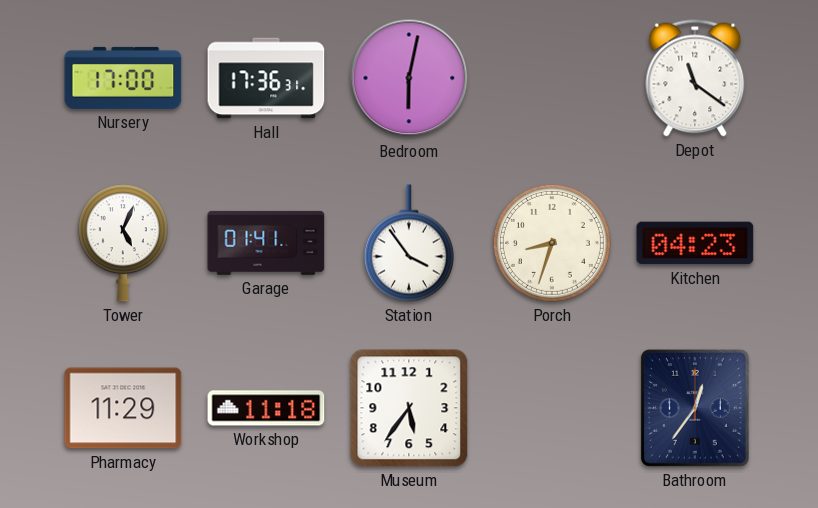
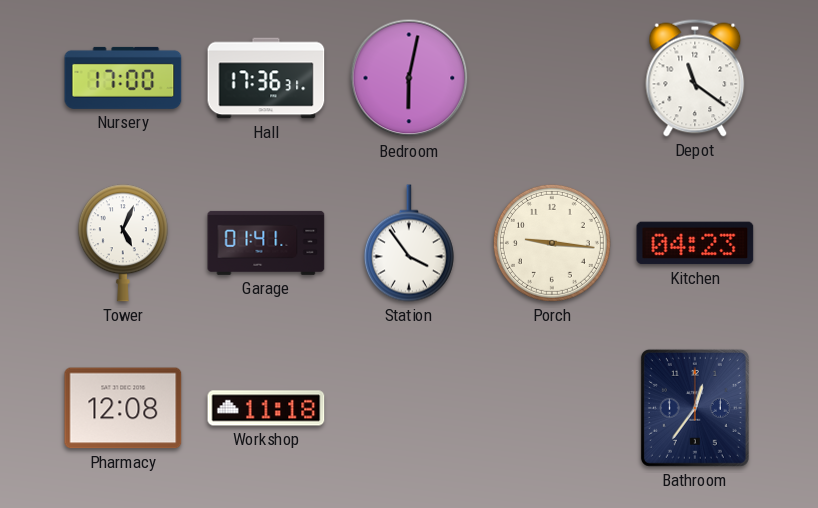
Porch: 8:33 -> 9:16 (552, 243)
Pharmacy: 11:29 -> 12:08 (123, 408)
Museum: 5:36 -> none (409, 408)
